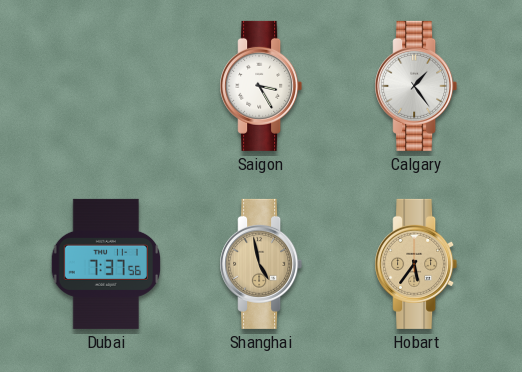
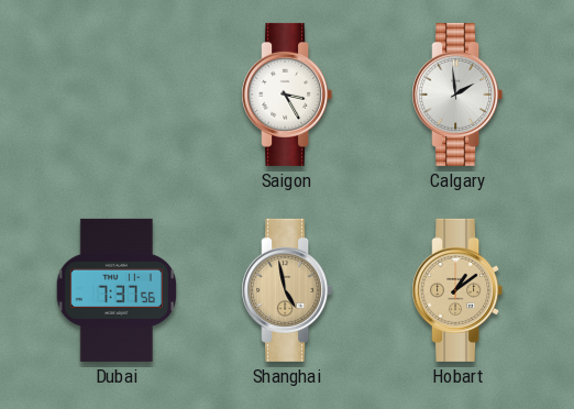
Calgary: 1:24 -> 1:59 (457, 95)
Hobart: 5:36 -> 1:09 (457, 290)
